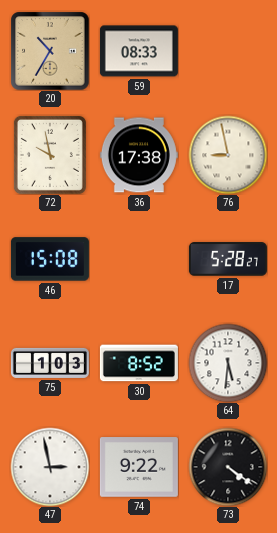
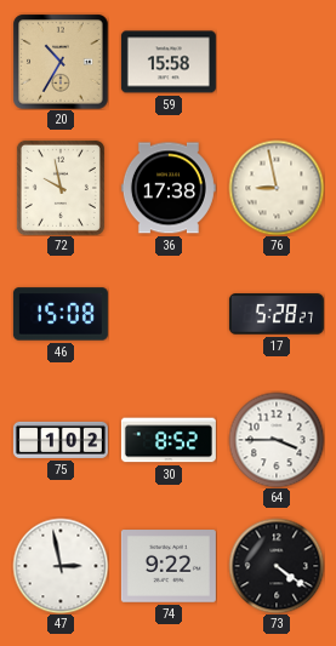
59: 08:33 -> 15:58 (169, 62)
75: 1:03 -> 1:02 (61, 440)
64: 5:31 -> 3:45 (277, 440)
